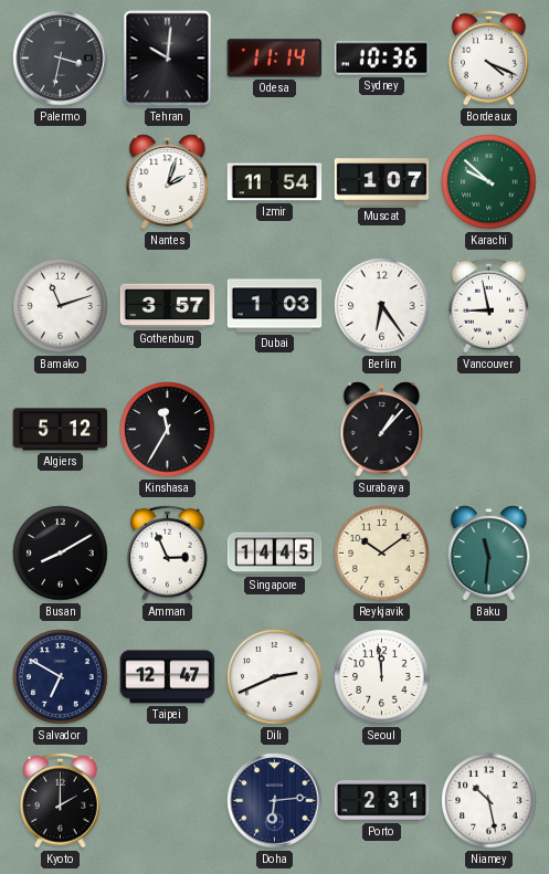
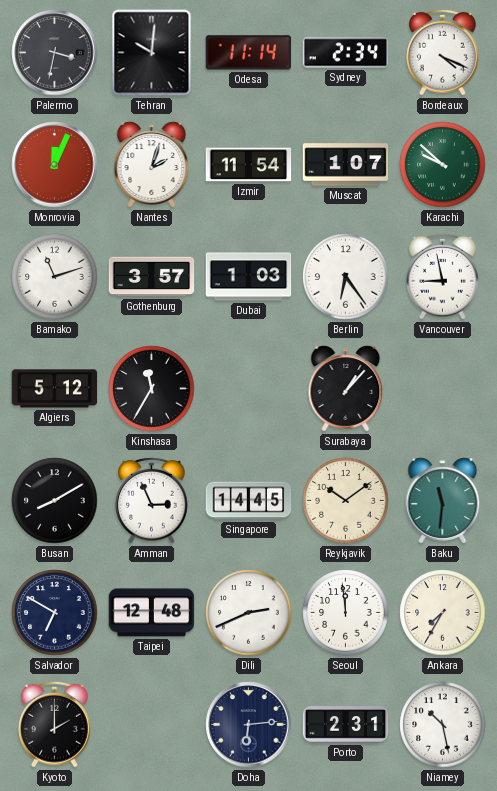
Sydney: 10:36 -> 2:34 (346, 53)
Monrovia: none -> 12:04 (55, 165)
Taipei: 12:47 -> 12:48 (152, 613)
Ankara: none -> 7:35 (443, 613)
